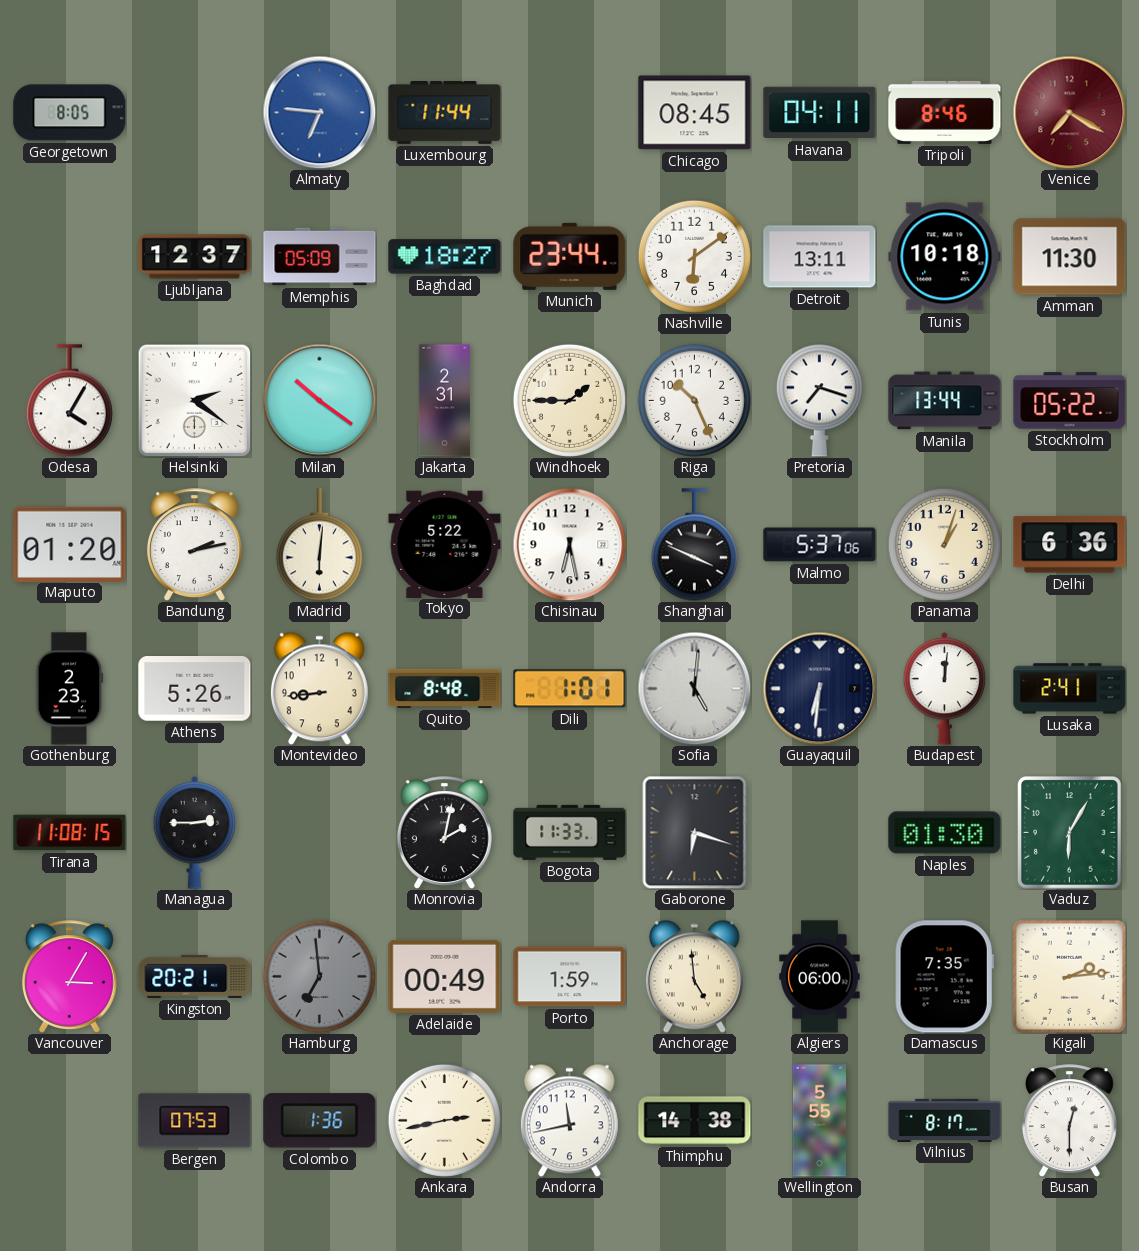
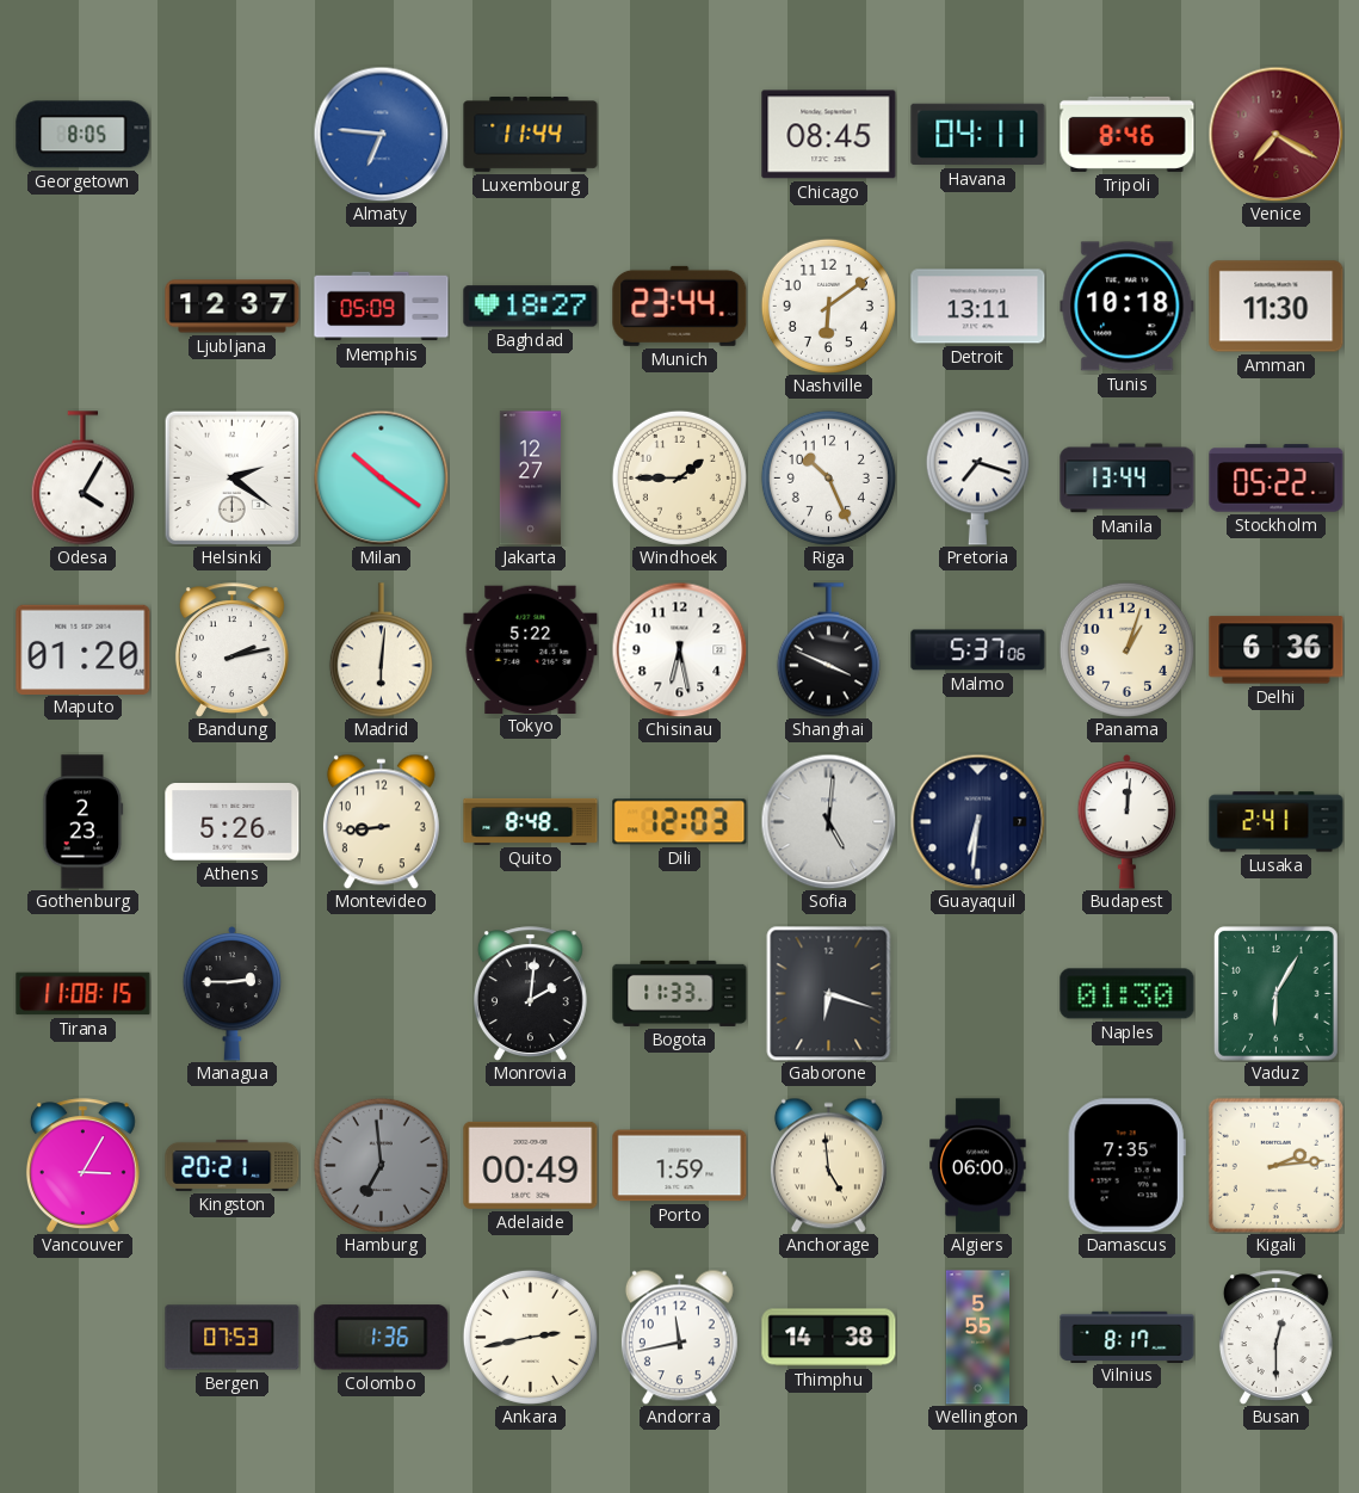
Jakarta: 2:31 -> 12:27 (530, 479)
Dili: 1:01 -> 12:03 (680, 822)
Monrovia: 2:02 -> 2:01 (530, 994)
